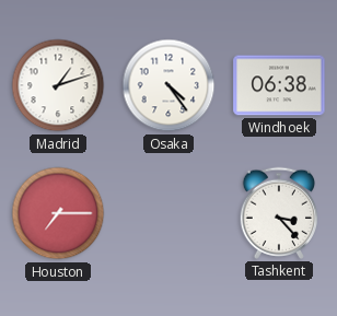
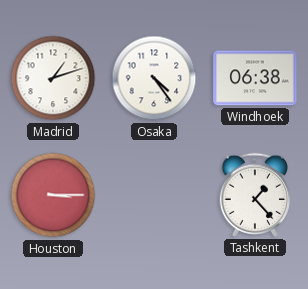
Houston: 7:15 -> 3:15 (53, 195)
Tashkent: 3:23 -> 1:23 (255, 195)
